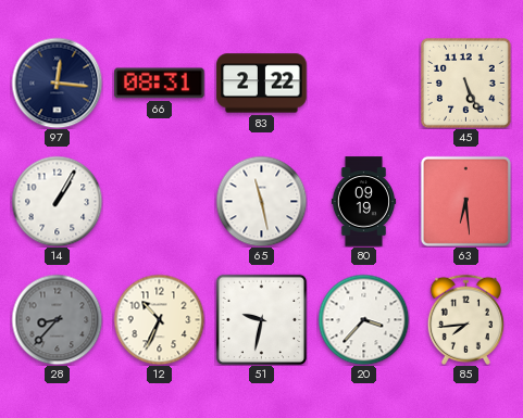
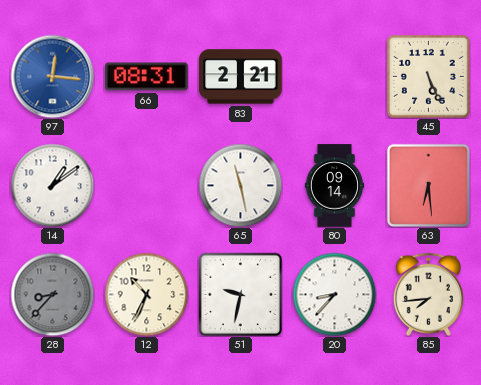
97 dial: navy -> blue (52, 76)
83: 2:22 -> 2:21 (241, 77)
14: 1:05 -> 1:09 (52, 185)
80: 09:19 -> 09:14 (335, 186)
20: 3:37 -> 8:37 (334, 294)
